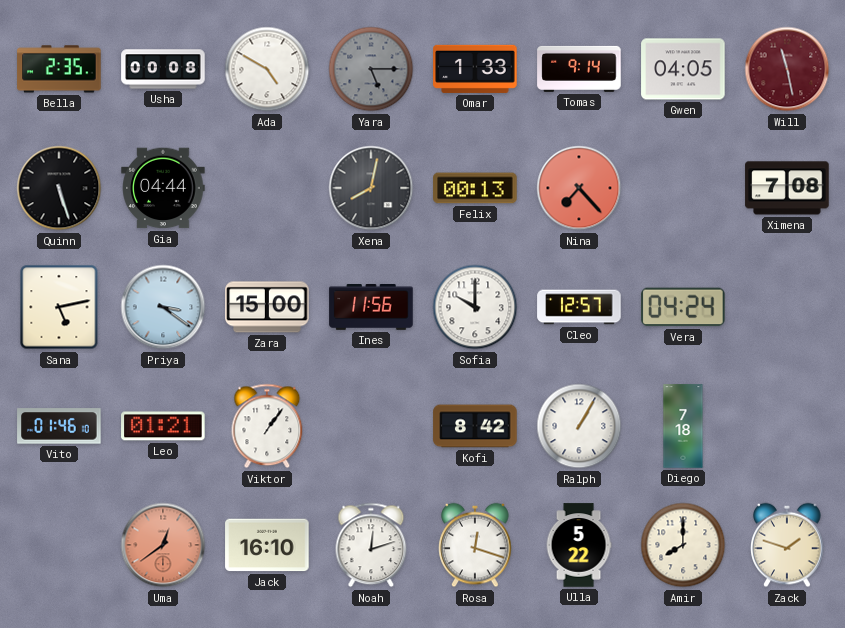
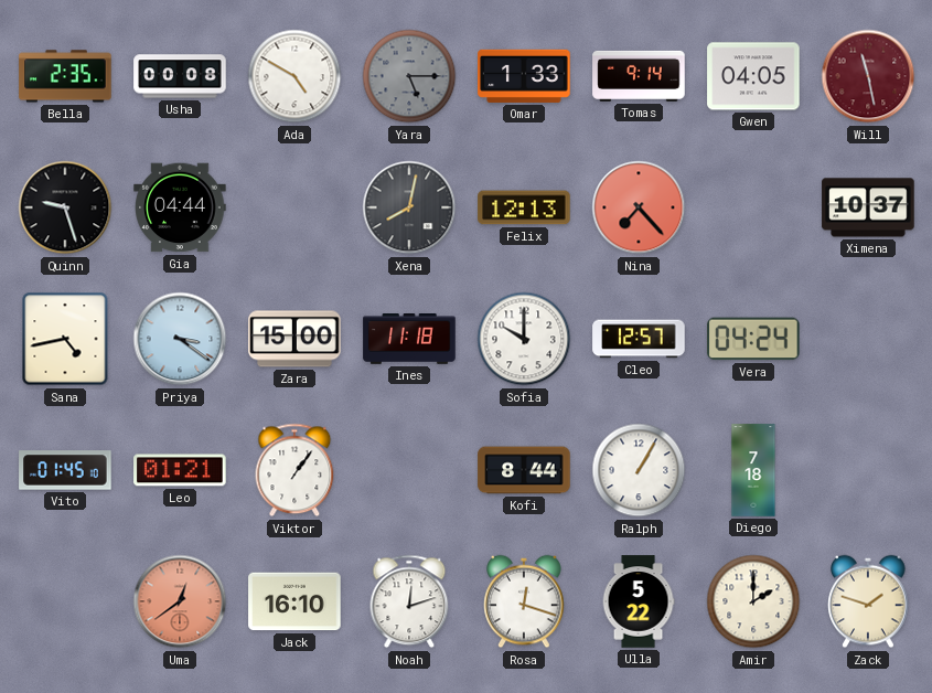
Quinn: 5:27 -> 9:27 (65, 207)
Felix: 00:13 -> 12:13 (524, 207)
Ximena: 7:08 -> 10:37 (868, 207)
Sana: 5:13 -> 4:43 (65, 339)
Ines: 11:56 -> 11:18 (409, 339)
Vito: 01:46 -> 01:45 (65, 470)
Kofi: 8:42 -> 8:44 (524, 470)
Amir: 8:00 -> 2:00 (753, 601)
